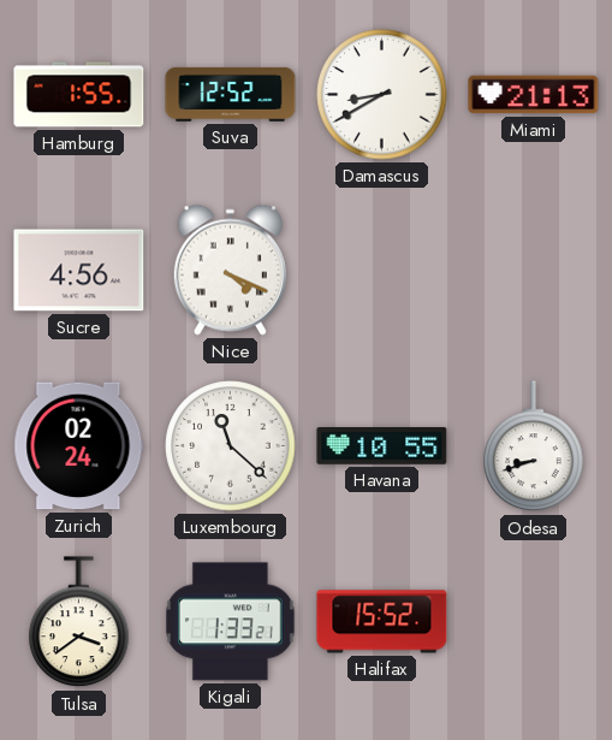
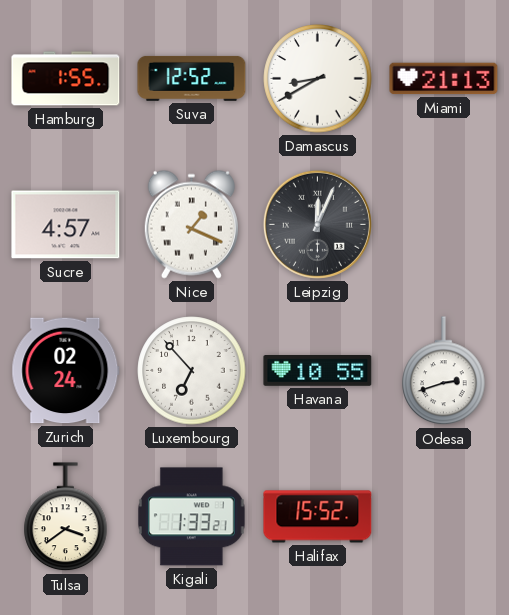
Sucre: 4:56 -> 4:57 (66, 225)
Nice: 4:19 -> 1:19 (191, 224)
Leipzig: none -> 12:04 (317, 224)
Luxembourg: 11:22 -> 6:53 (192, 371)
Odesa: 8:42 -> 2:42 (444, 371)
